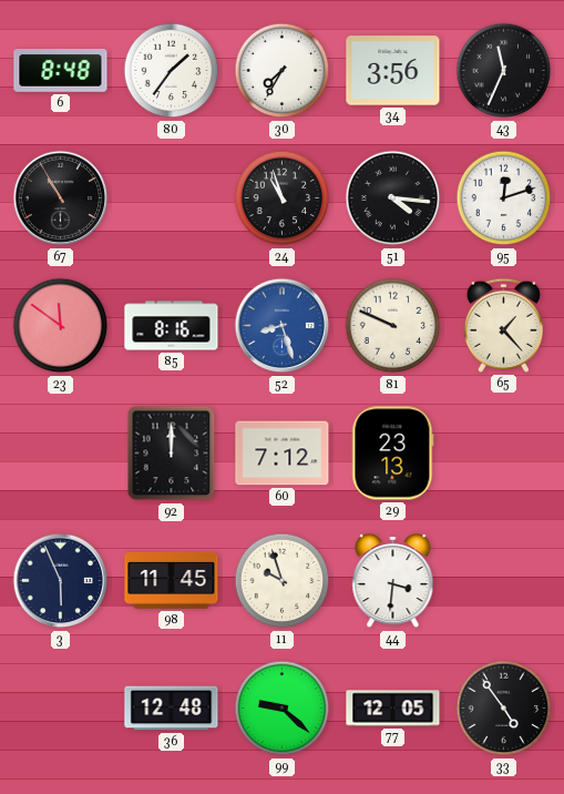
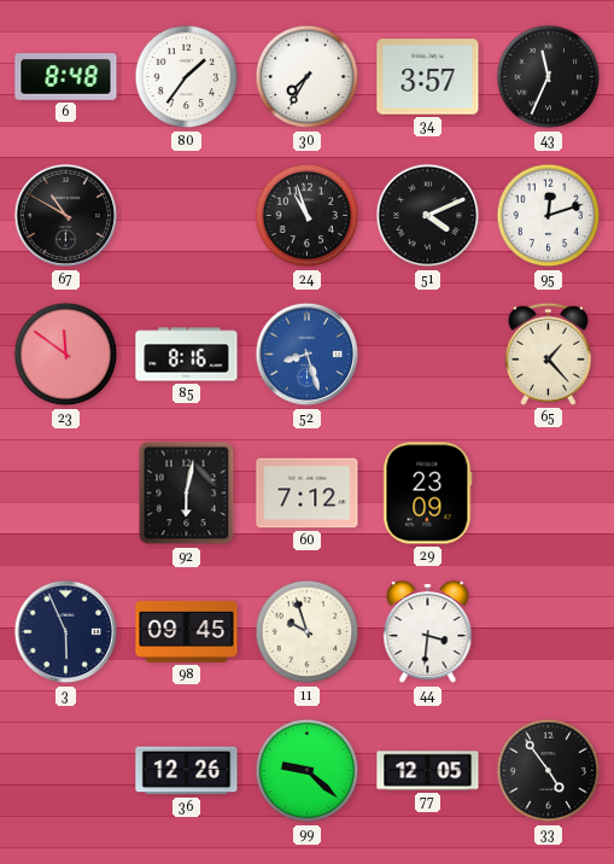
34: 3:56 -> 3:57 (428, 77)
67: 10:55 -> 10:50 (66, 216)
51: 4:16 -> 4:11 (428, 216)
81: 9:49 -> none (393, 326)
92: 12:00 -> 6:02 (187, 494)
29: 23:13 -> 23:09 (428, 494)
98: 11:45 -> 09:45 (187, 631)
36: 12:48 -> 12:26 (187, 771)
